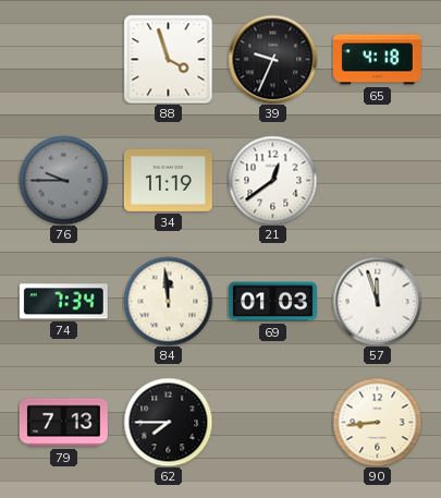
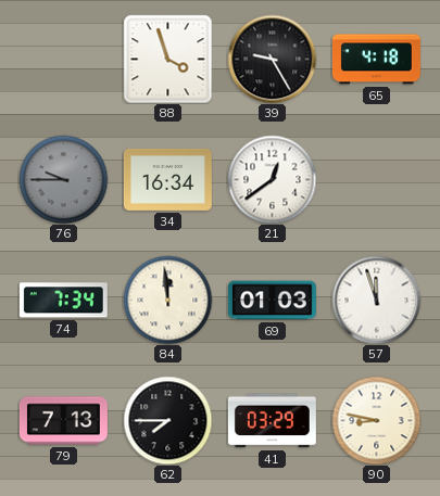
39: 9:34 -> 9:25 (272, 59)
34: 11:19 -> 16:34 (167, 179)
41: none -> 03:29 (272, 421)
90: 8:44 -> 8:47 (376, 420)
